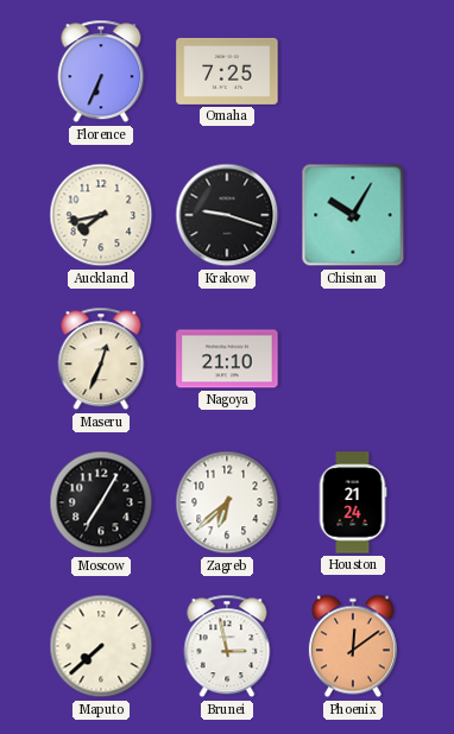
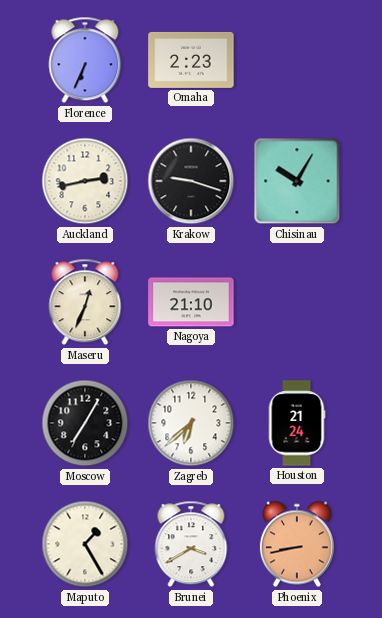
Omaha: 7:25 -> 2:23 (191, 60)
Auckland: 7:43 -> 2:43 (85, 181)
Maputo: 7:38 -> 1:25 (85, 544)
Brunei: 2:58 -> 3:40 (191, 544)
Phoenix: 12:09 -> 8:43 (297, 544)
